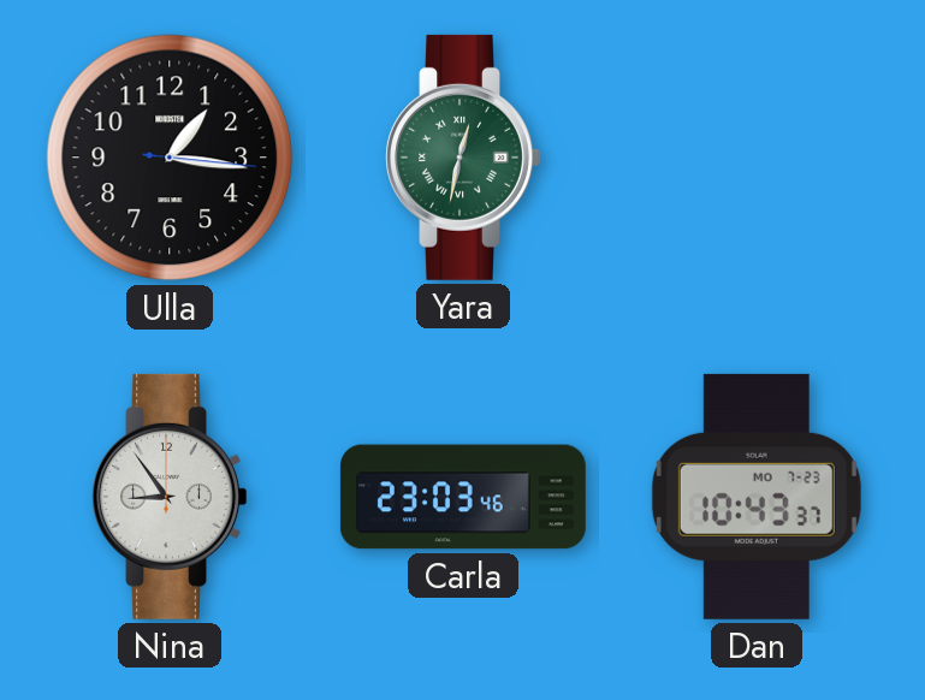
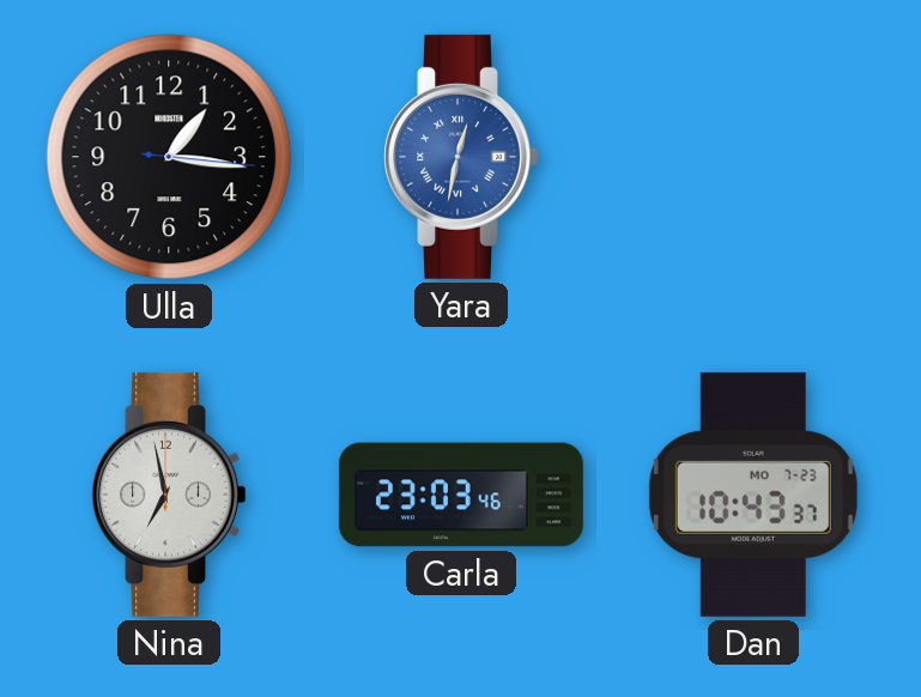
Yara dial: green -> blue (461, 157)
Nina: 8:54 -> 6:58 (169, 495)
